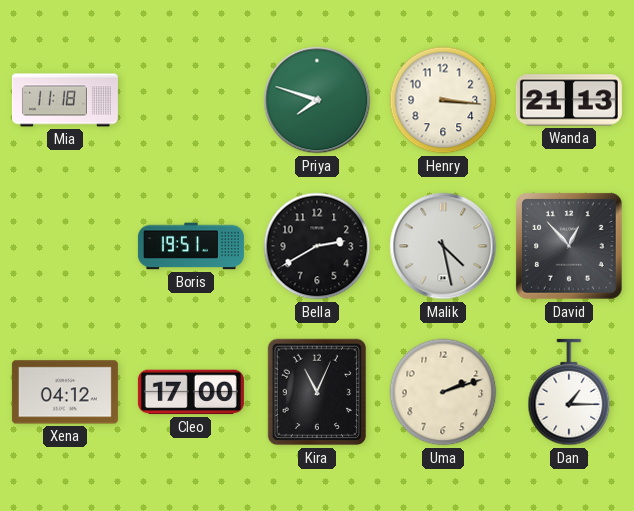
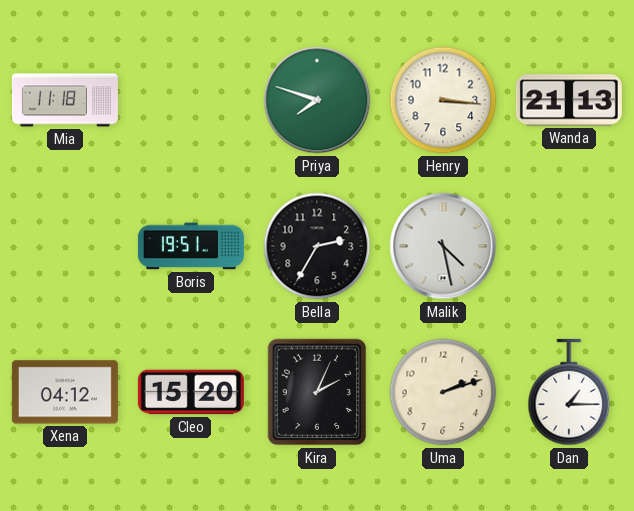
Bella: 2:40 -> 2:35 (317, 246)
David: 12:53 -> none (569, 246)
Cleo: 17:00 -> 15:20 (191, 392)
Kira: 11:04 -> 2:04 (317, 392)
